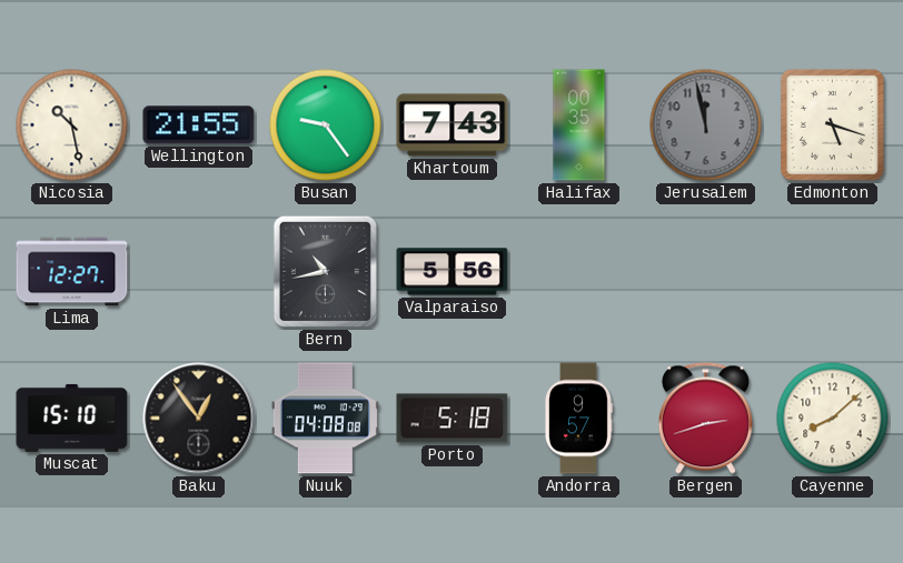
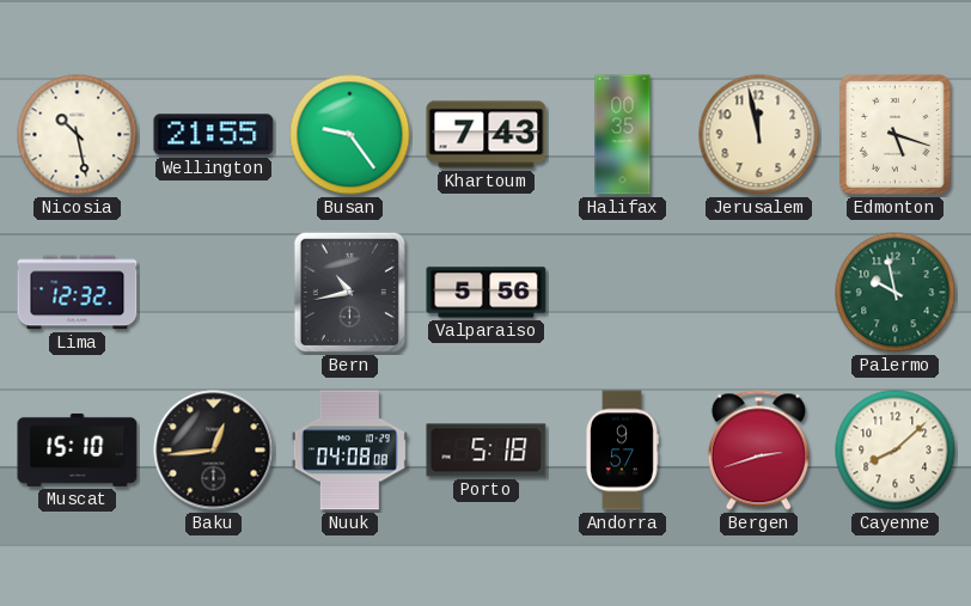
Jerusalem dial: grey -> cream (759, 135)
Lima: 12:27 -> 12:32 (78, 293)
Palermo: none -> 9:58 (896, 293)
Baku: 12:54 -> 12:44 (214, 451)
